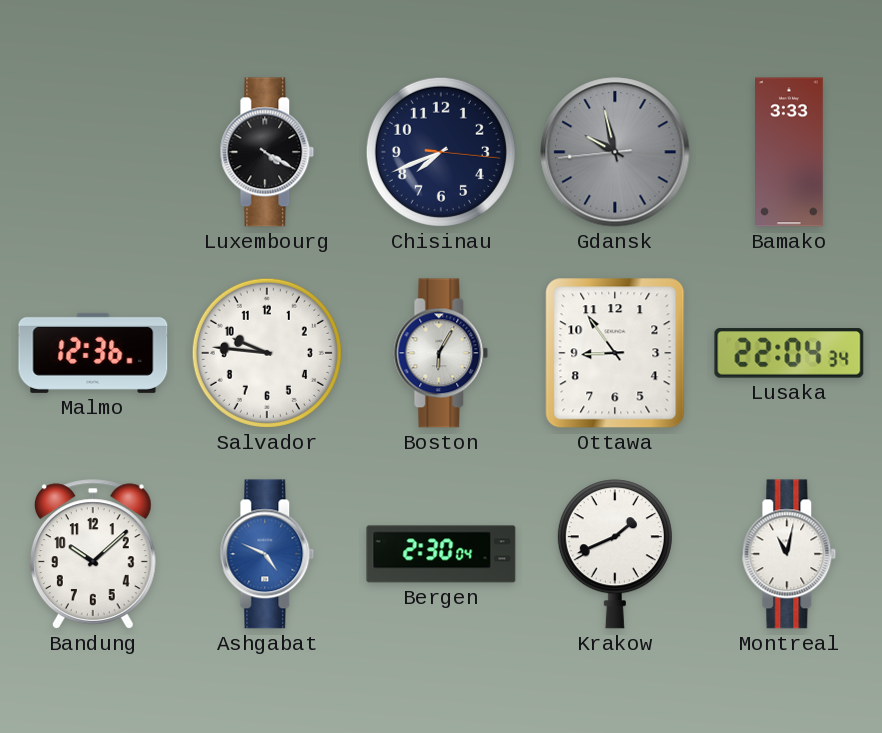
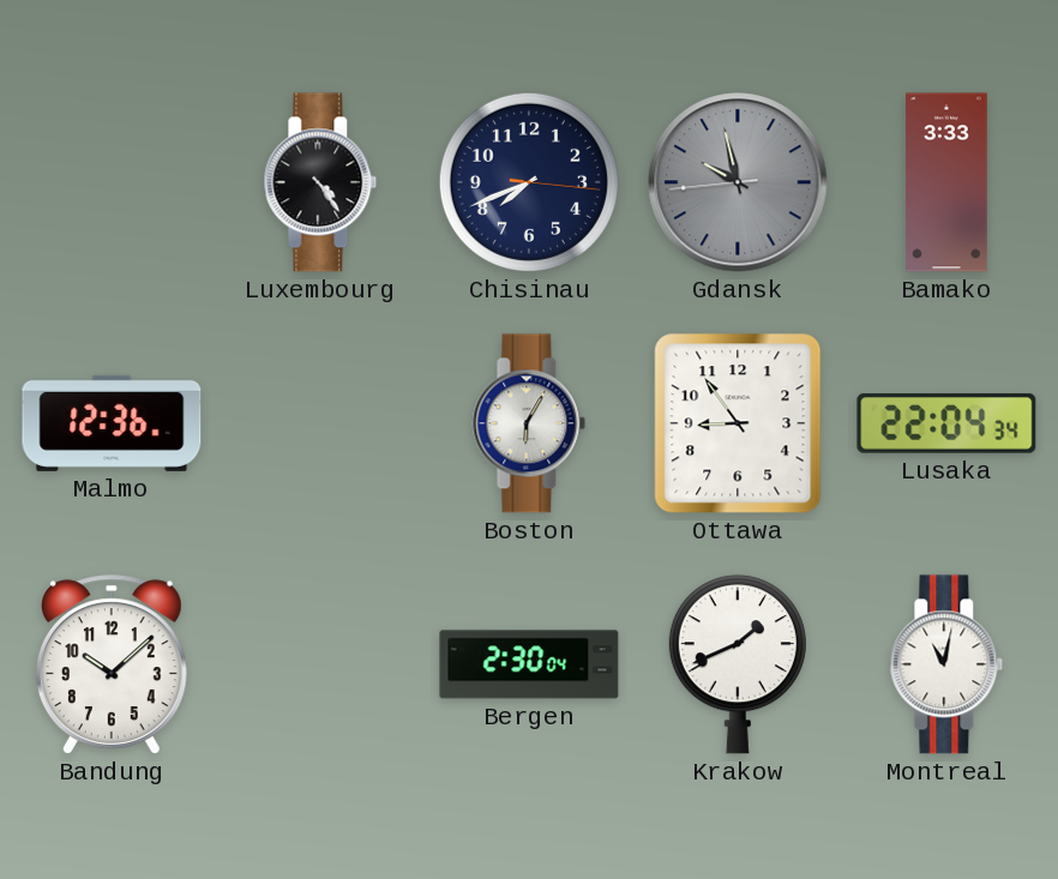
Luxembourg: 4:20 -> 4:24 (320, 182)
Salvador: 9:46 -> none (267, 353)
Ashgabat: 4:49 -> none (267, 554)
